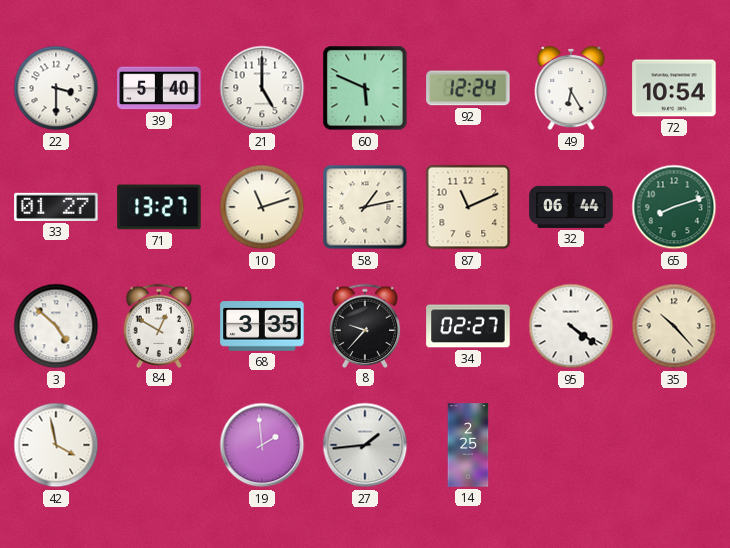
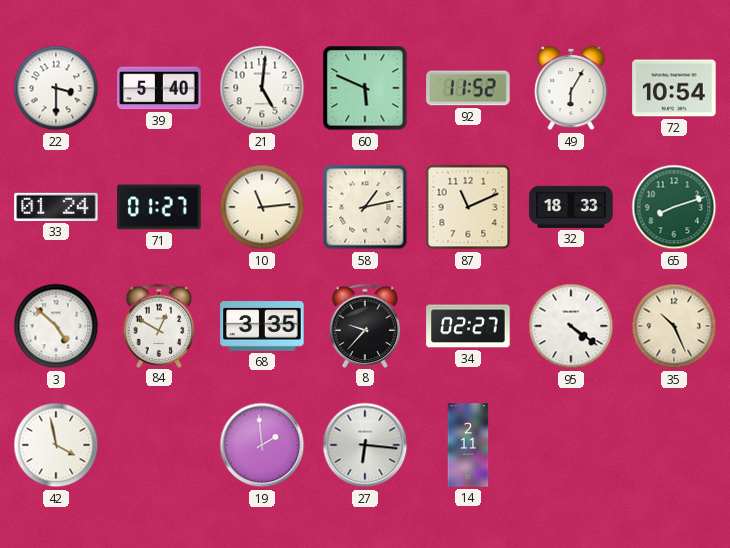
21: 5:00 -> 5:01 (262, 88)
92: 12:24 -> 11:52 (468, 88)
49: 6:25 -> 6:05 (571, 88)
33: 01:27 -> 01:24 (56, 207)
71: 13:27 -> 01:27 (159, 207)
10: 11:12 -> 11:14 (262, 207)
32: 06:44 -> 18:33 (571, 207)
35: 10:23 -> 10:26 (674, 326)
27: 1:44 -> 6:16 (365, 445)
14: 2:25 -> 2:11 (468, 445)
